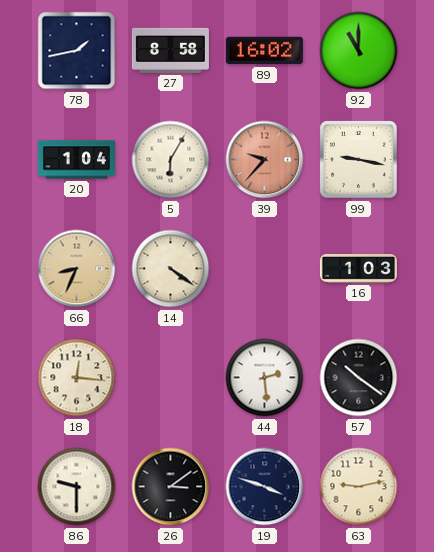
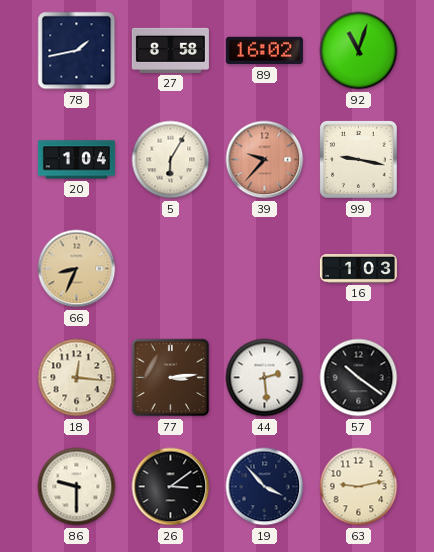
92: 11:00 -> 11:03 (359, 51)
14: 4:21 -> none (171, 269)
77: none -> 3:14 (171, 378)
19: 3:48 -> 3:53 (265, 487)
